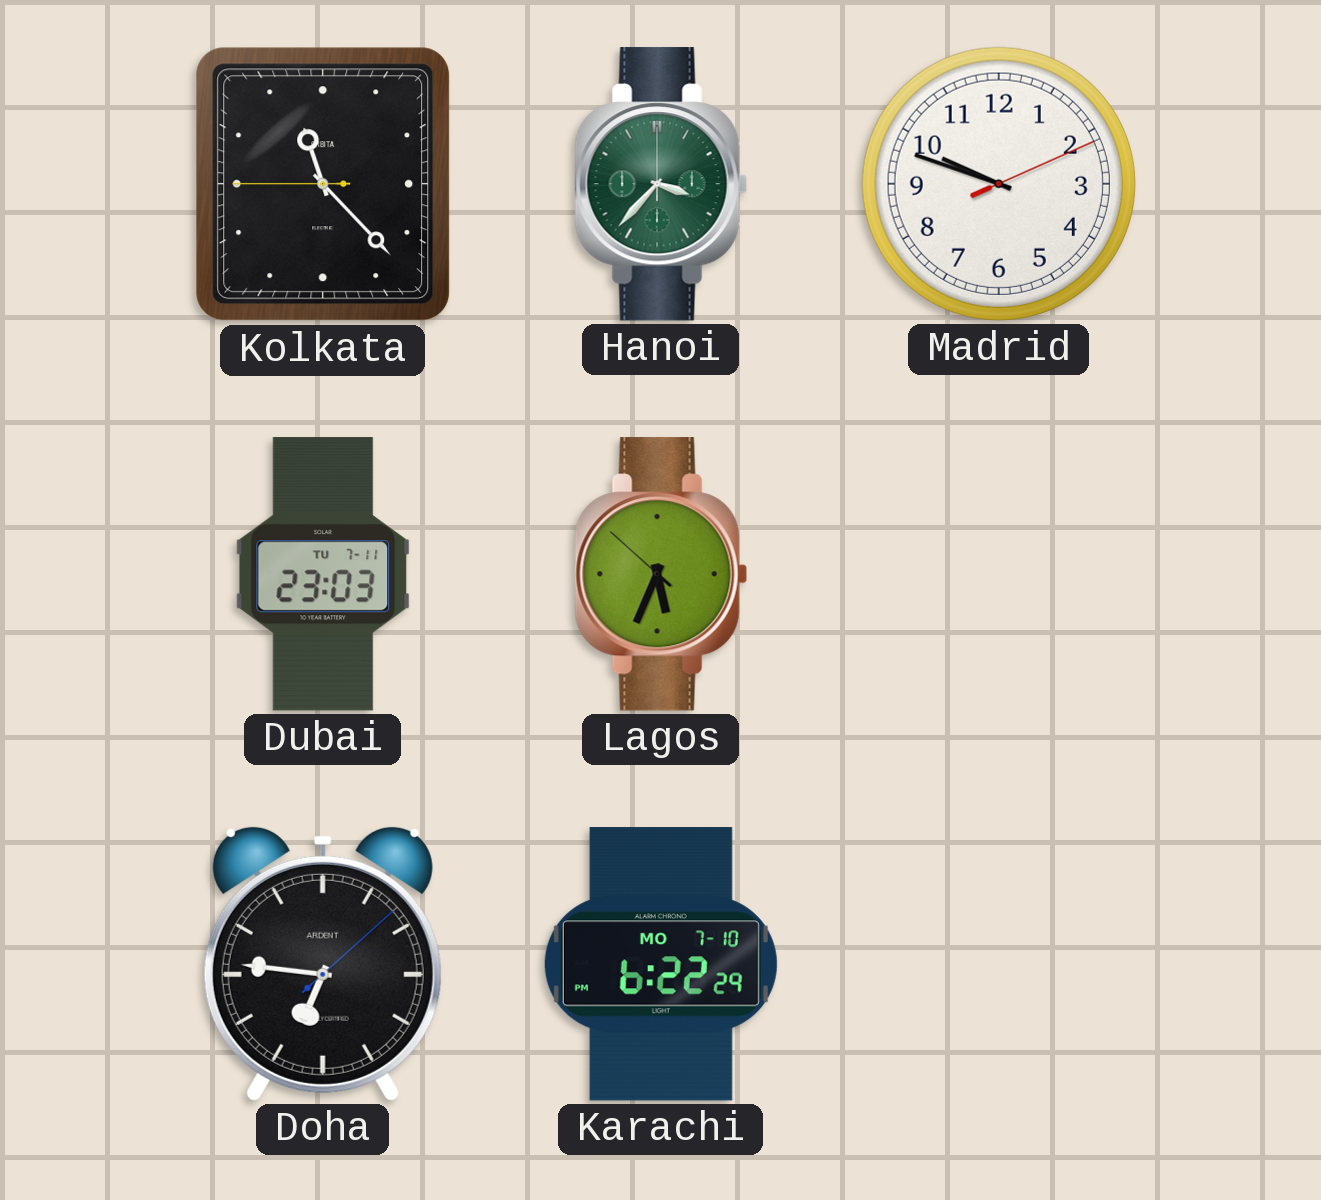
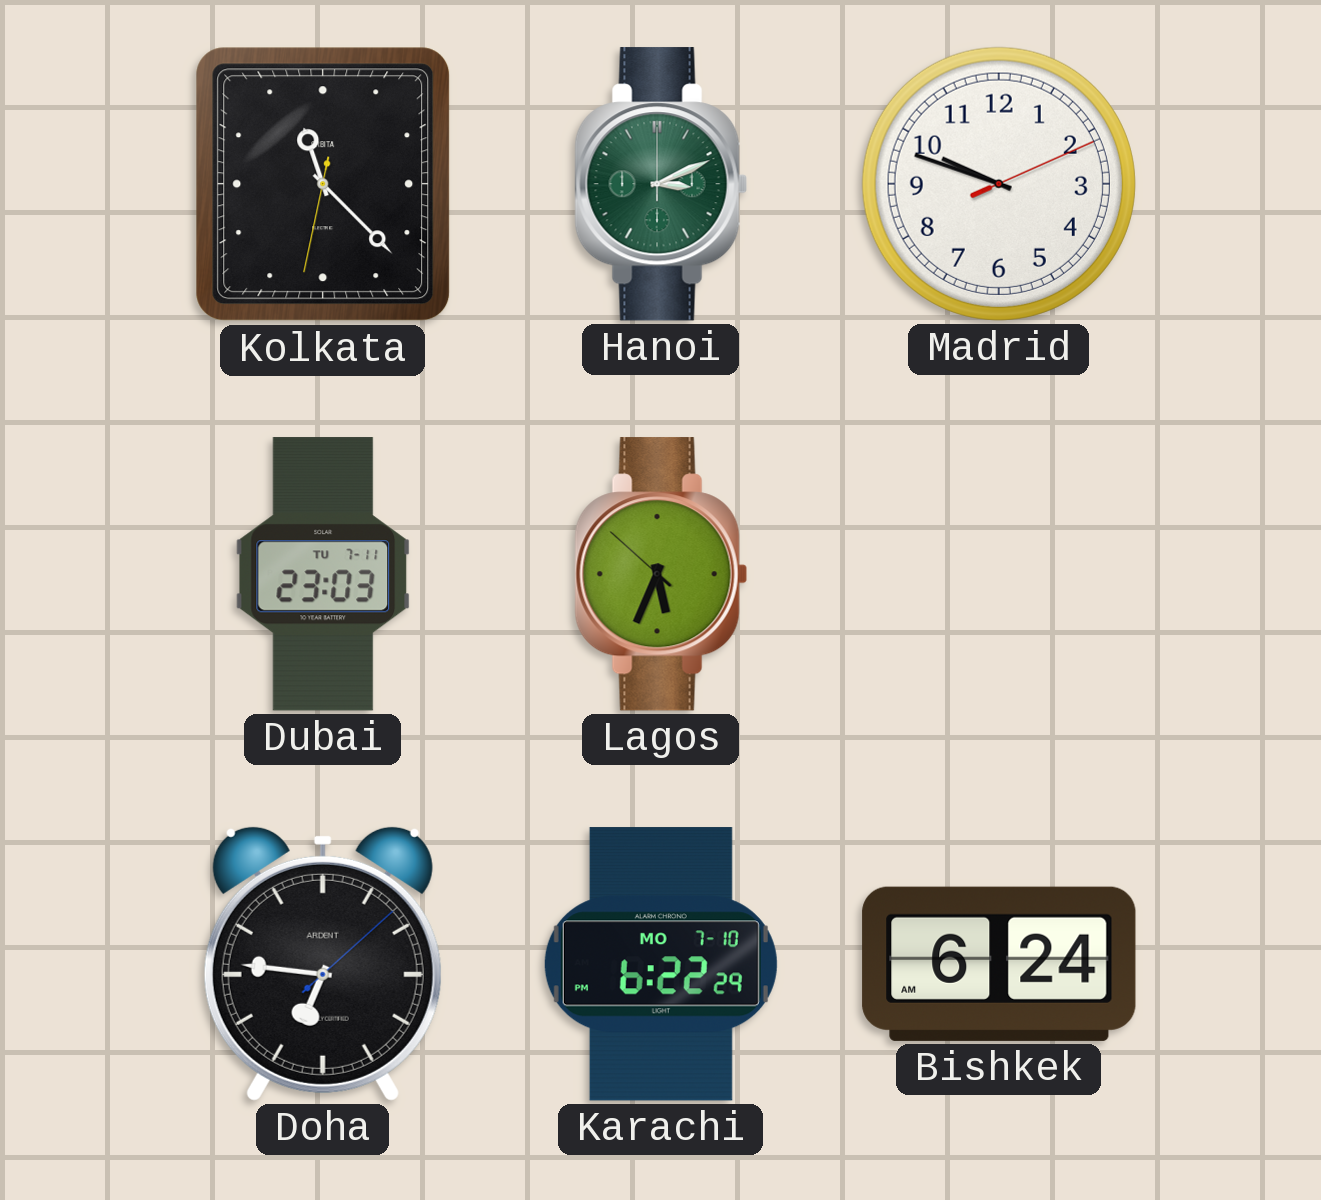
Kolkata: 11:22:45 -> 11:22:32 (323, 184)
Hanoi: 3:37 -> 3:11 (661, 184)
Bishkek: none -> 6:24 (999, 964)
